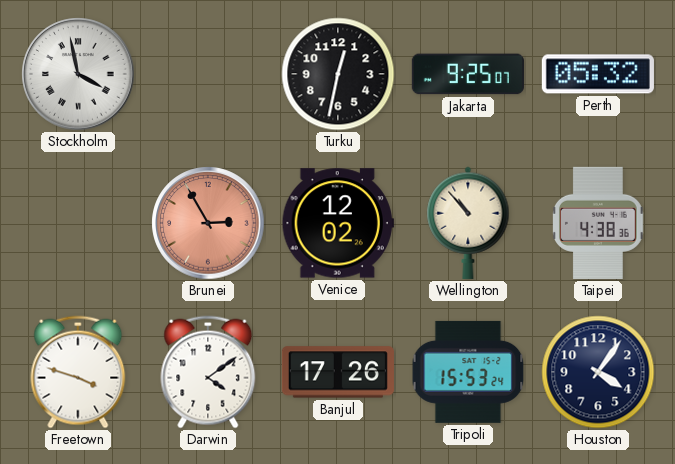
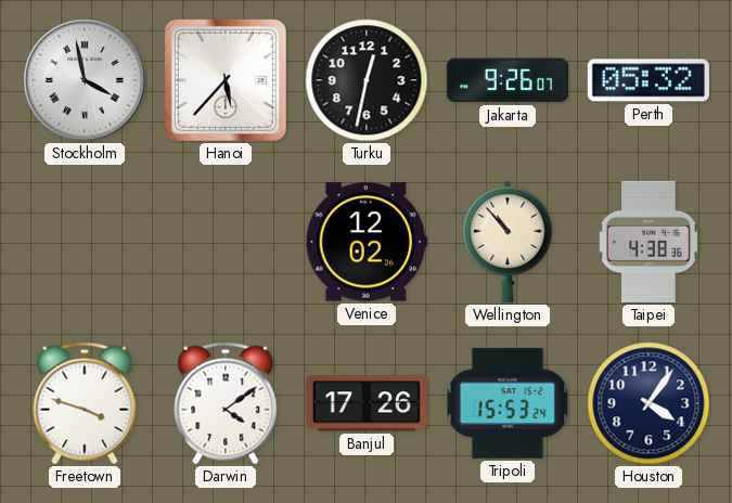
Hanoi: none -> 5:37 (226, 80)
Jakarta: 9:25 -> 9:26 (508, 80)
Brunei: 2:55 -> none (208, 223)
